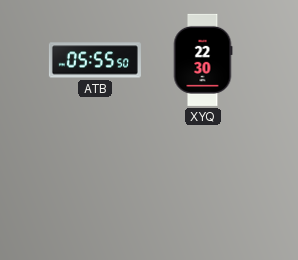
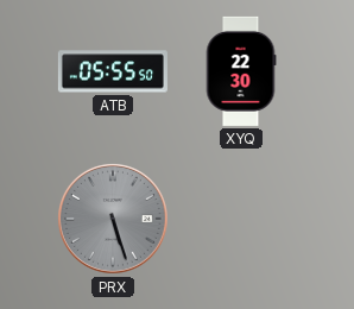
PRX: none -> 5:27 (113, 219)
